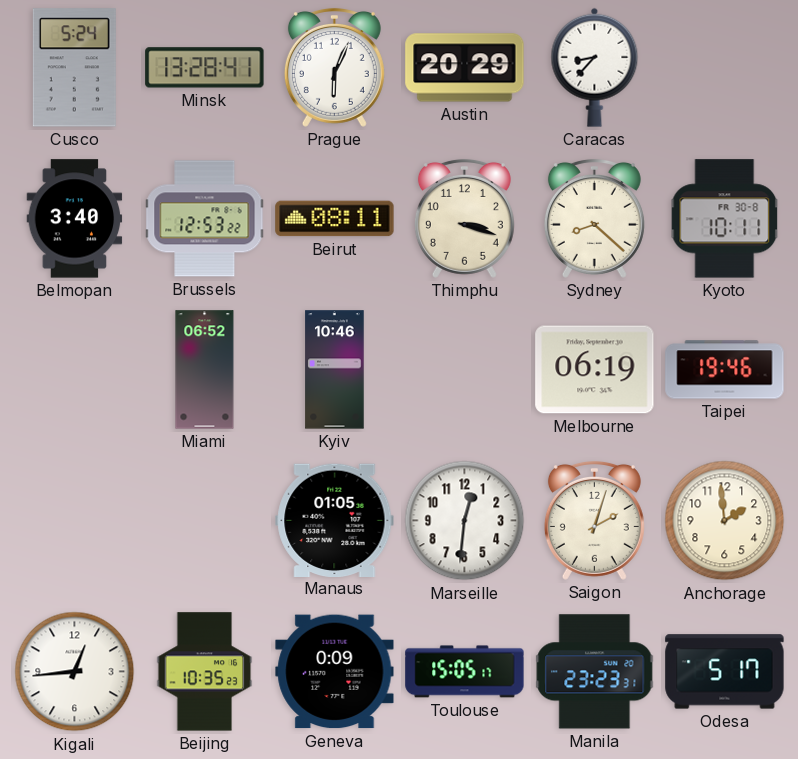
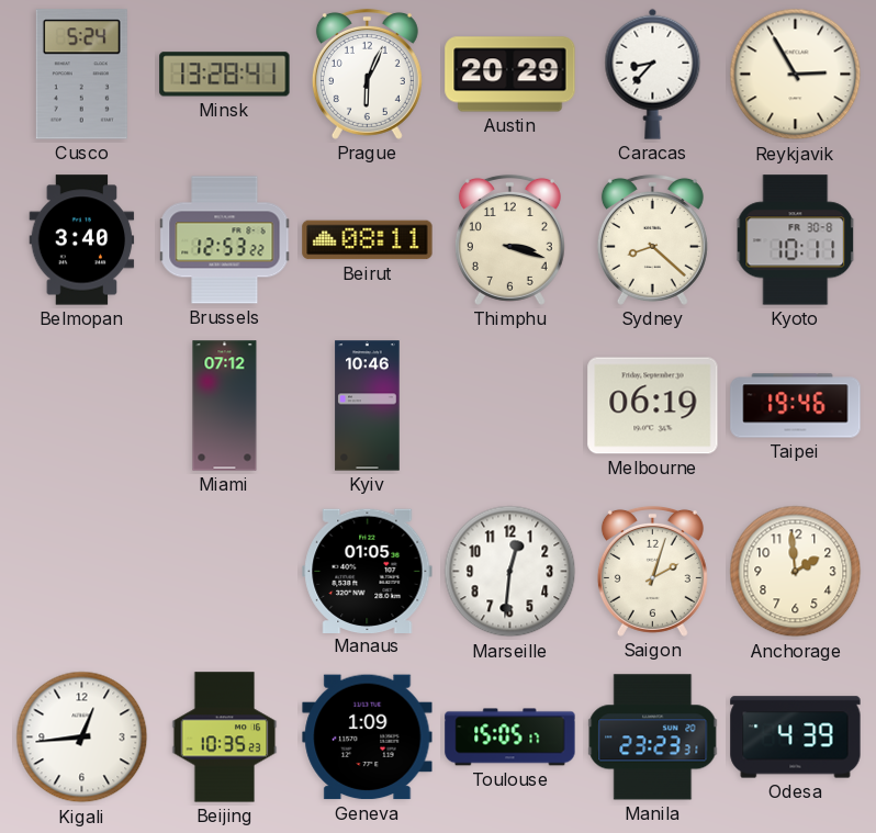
Reykjavik: none -> 2:55 (796, 75)
Miami: 06:52 -> 07:12 (225, 406)
Geneva: 0:09 -> 1:09 (368, 738)
Odesa: 5:17 -> 4:39 (796, 738)
